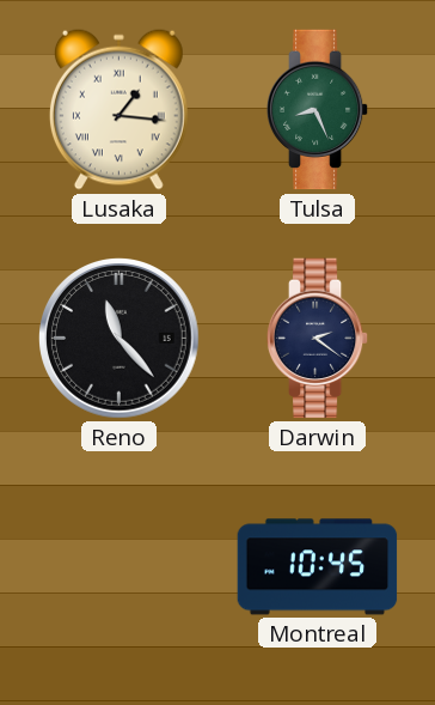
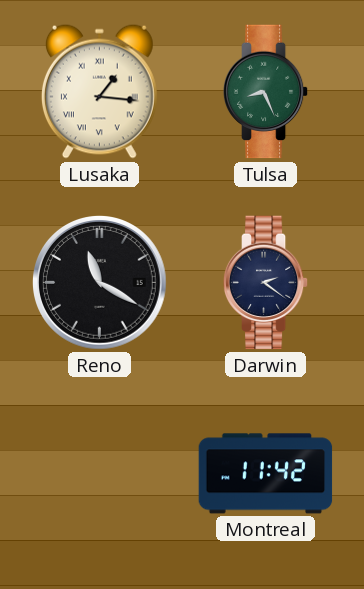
Reno: 11:23 -> 11:20 (100, 283)
Montreal: 10:45 -> 11:42 (266, 474)
